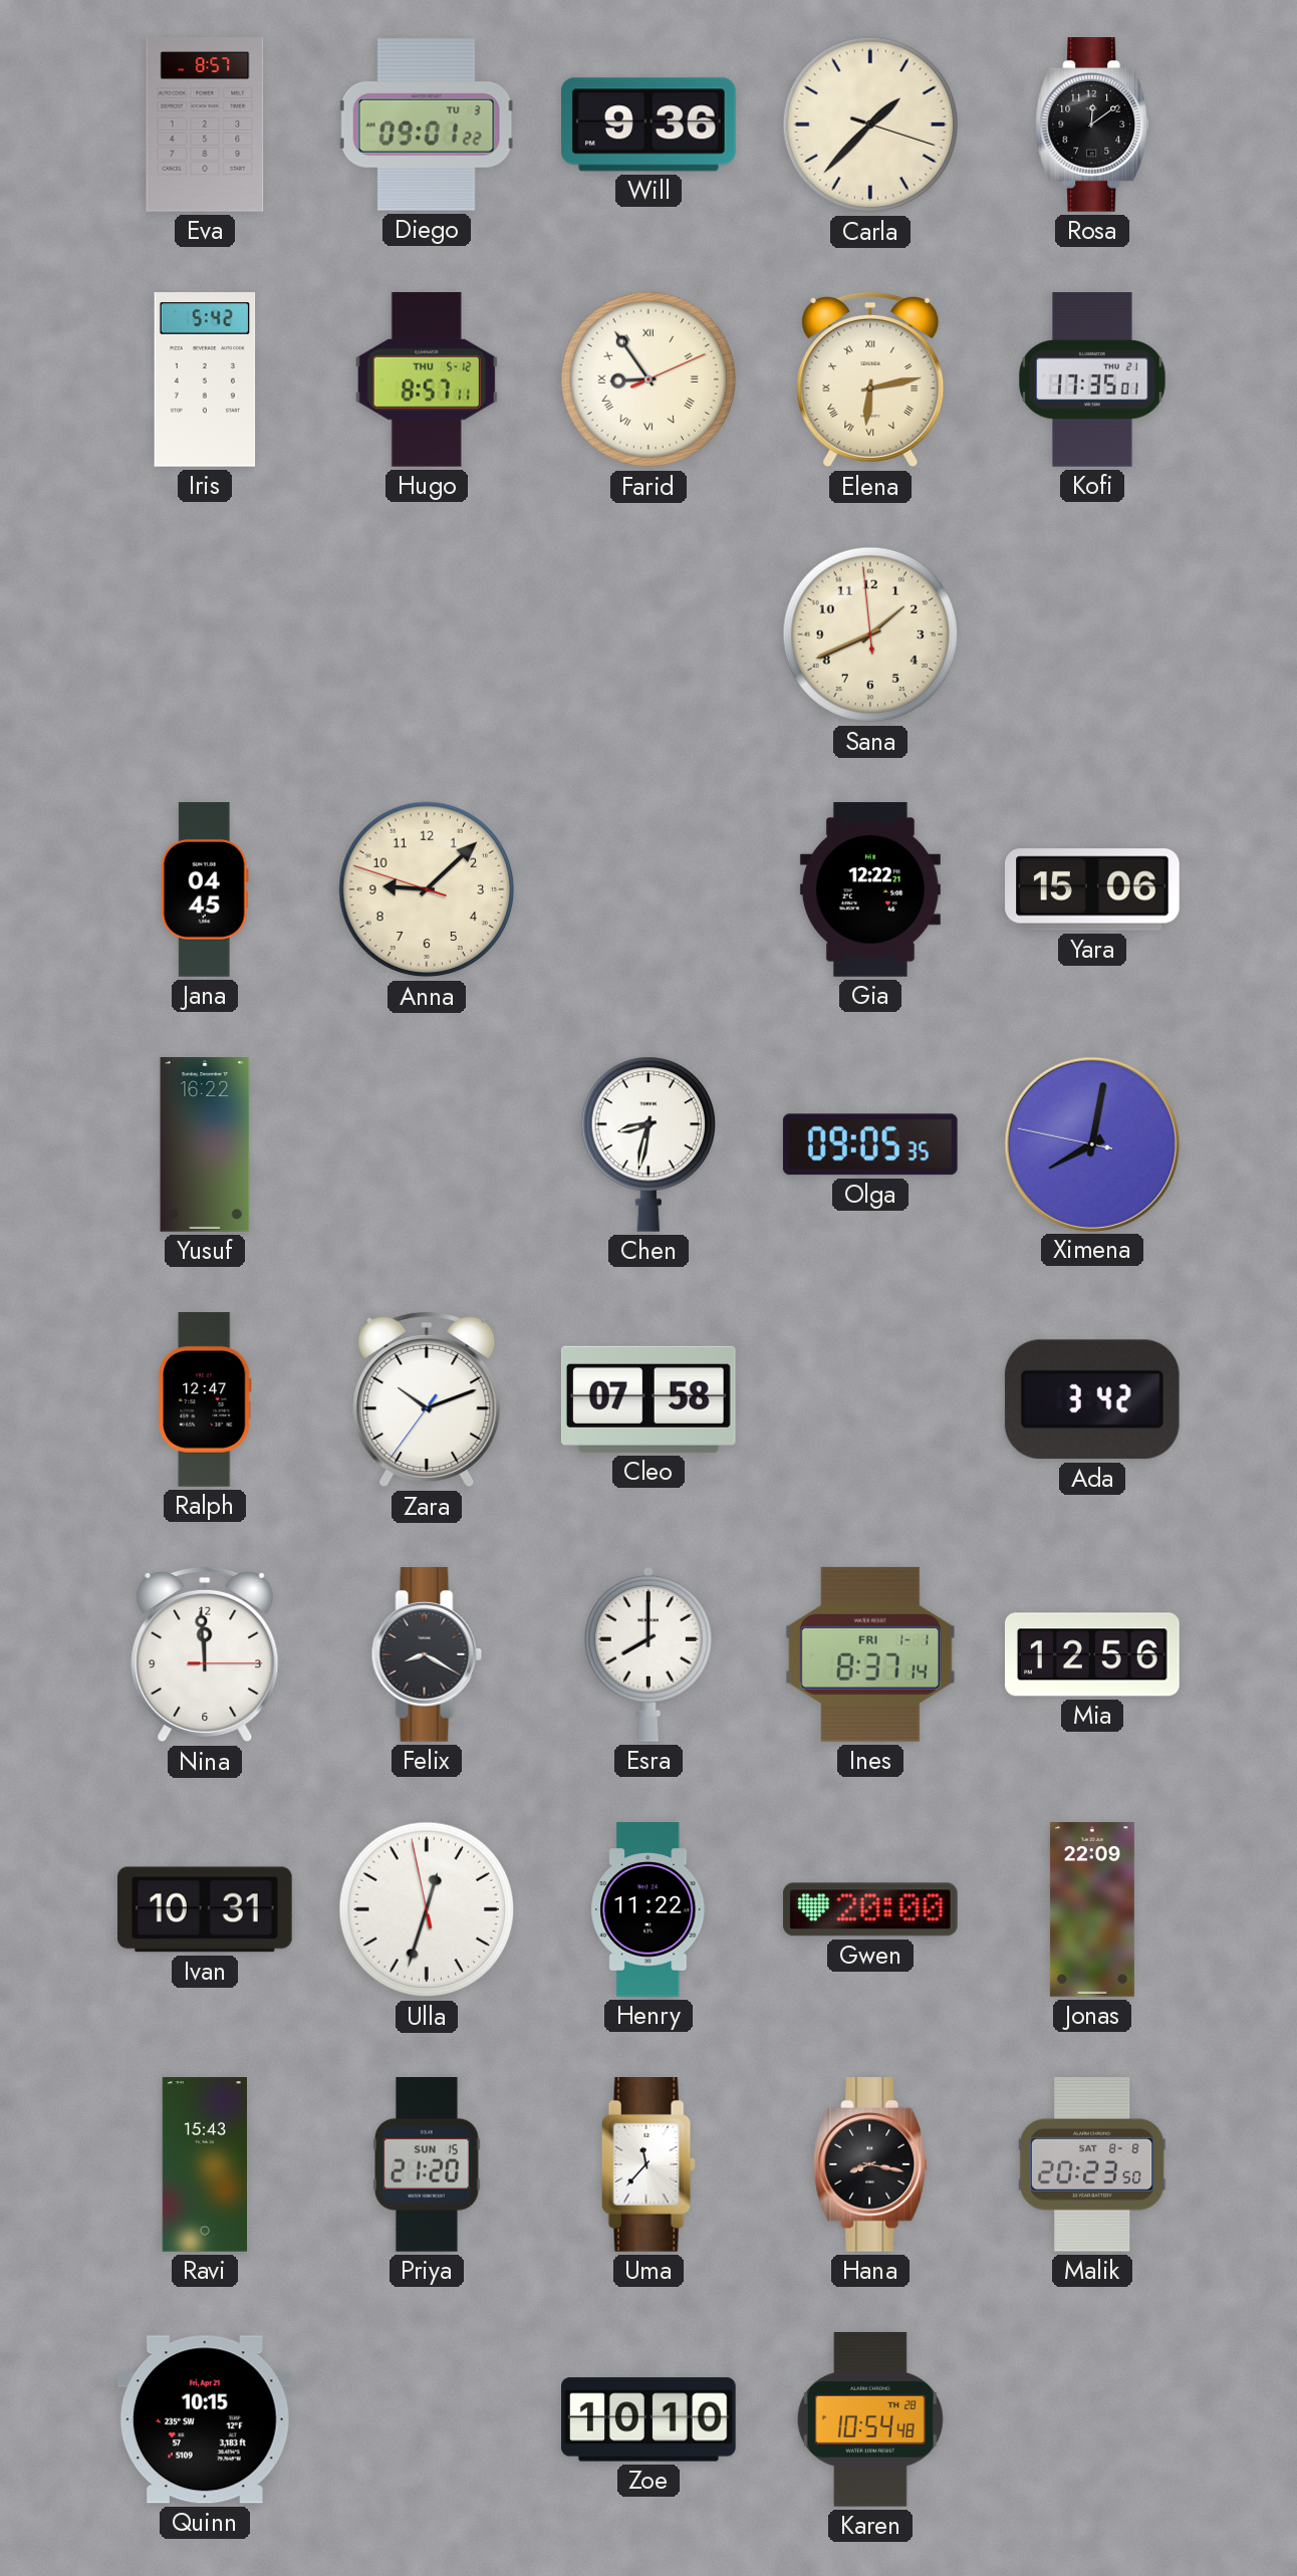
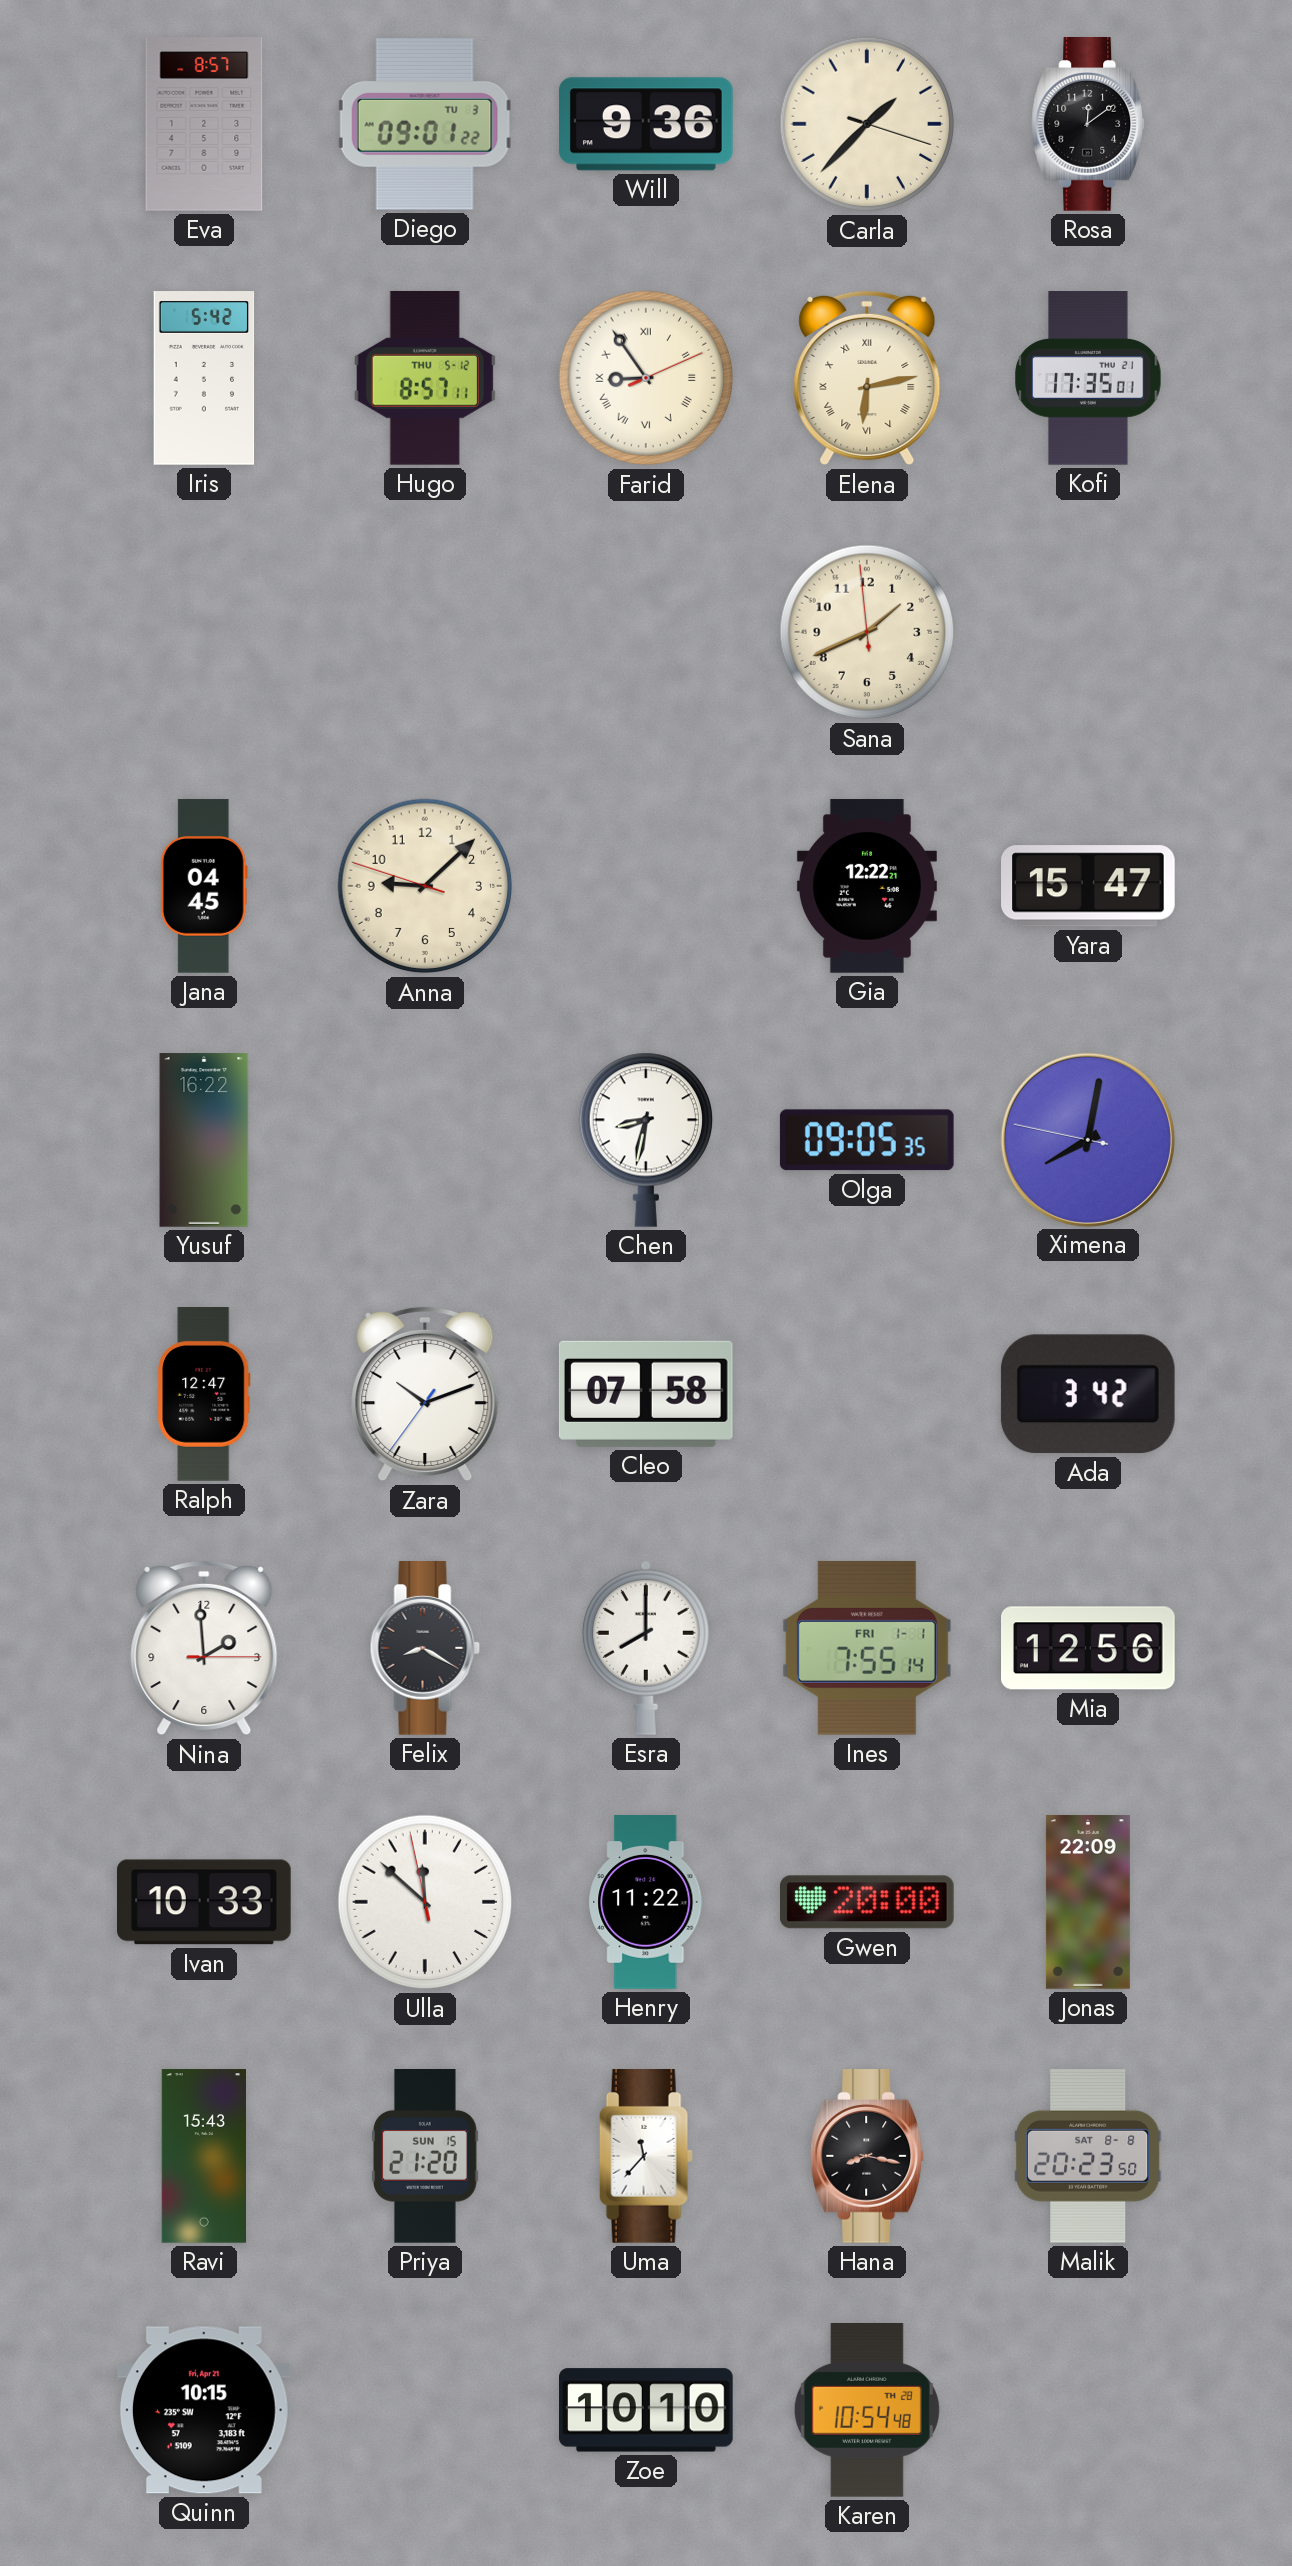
Yara: 15:06 -> 15:47 (1089, 886)
Nina: 11:59 -> 1:59 (204, 1648)
Ines: 8:37 -> 7:55 (867, 1648)
Ivan: 10:31 -> 10:33 (205, 1902)
Ulla: 12:32 -> 11:51 (425, 1902)
